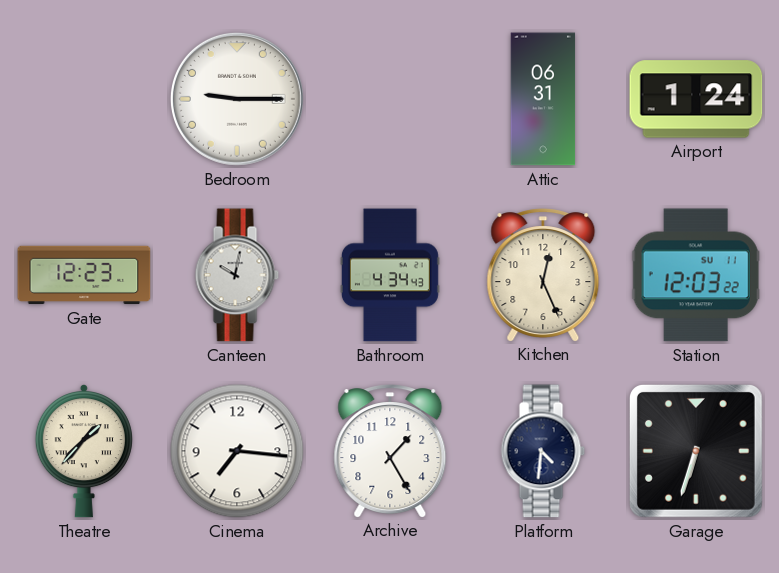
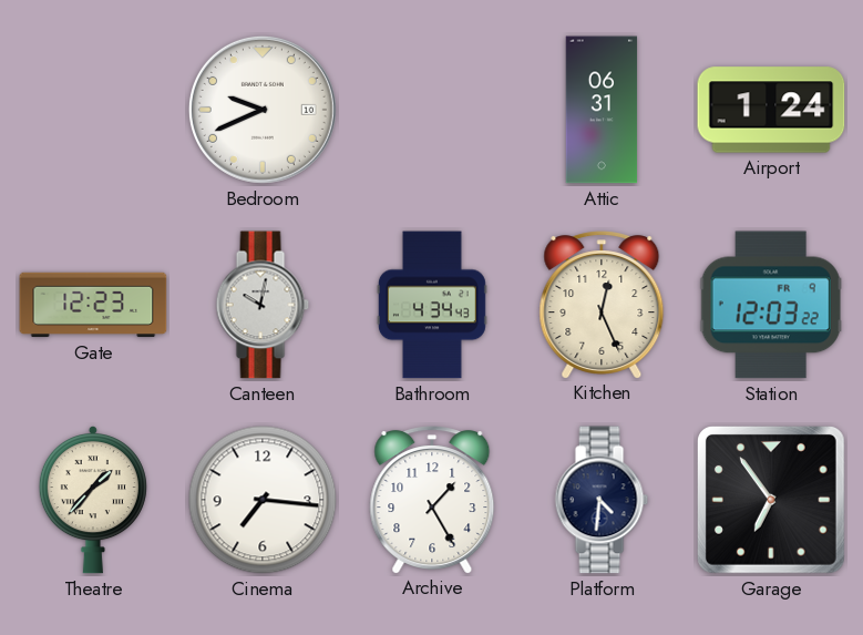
Bedroom: 9:15 -> 9:41 (263, 110)
Station date: SU 11 -> FR 9 (771, 305)
Garage: 6:33 -> 6:54 (771, 500)
